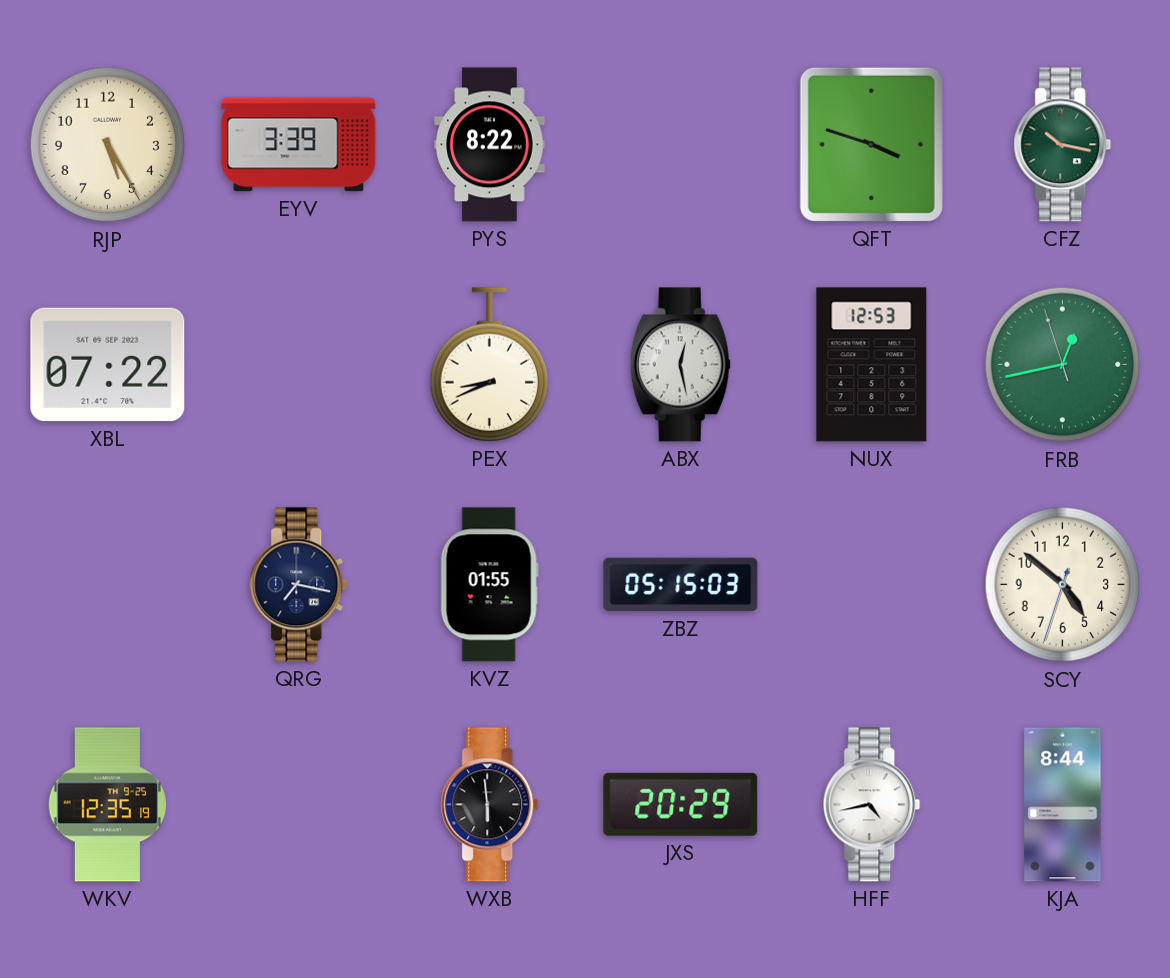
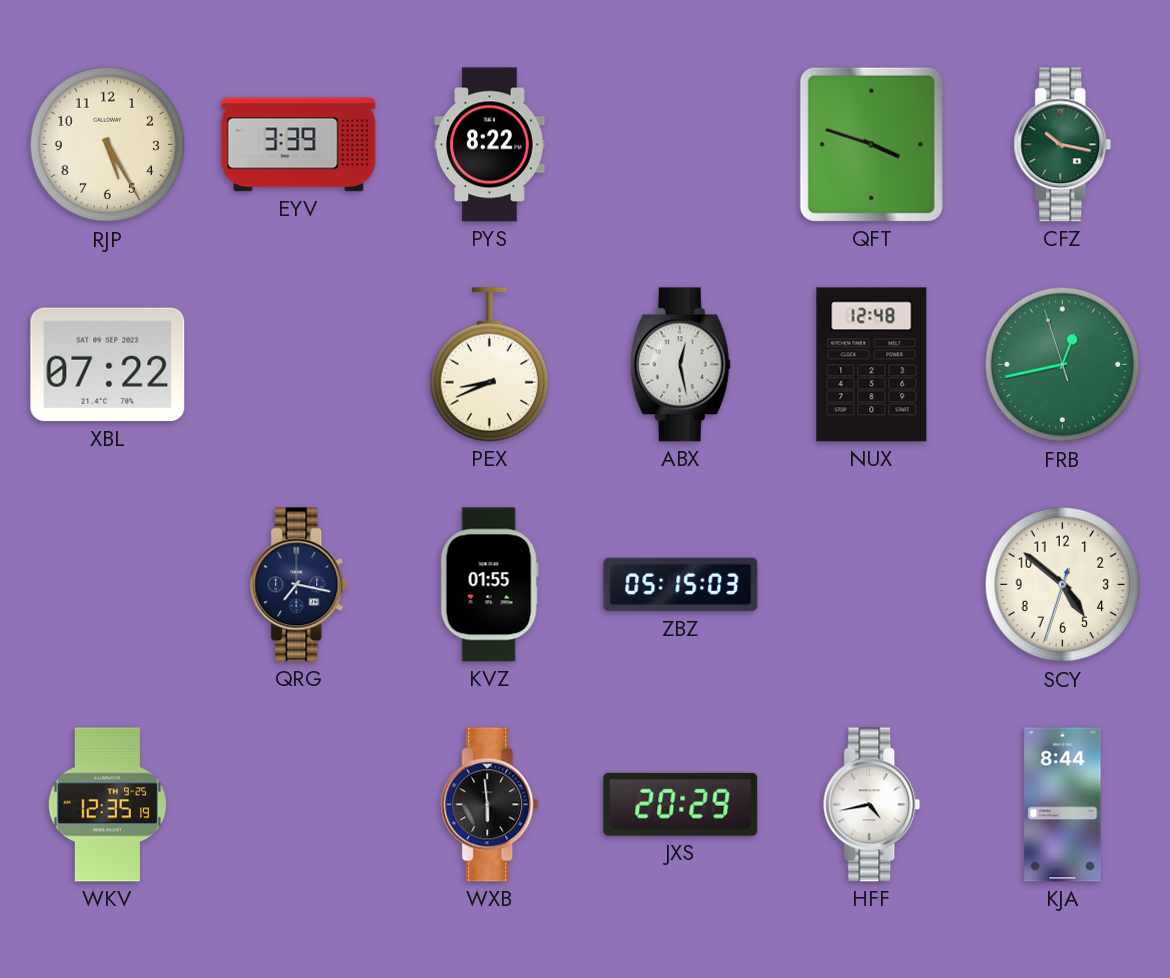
NUX: 12:53 -> 12:48 (872, 365)
